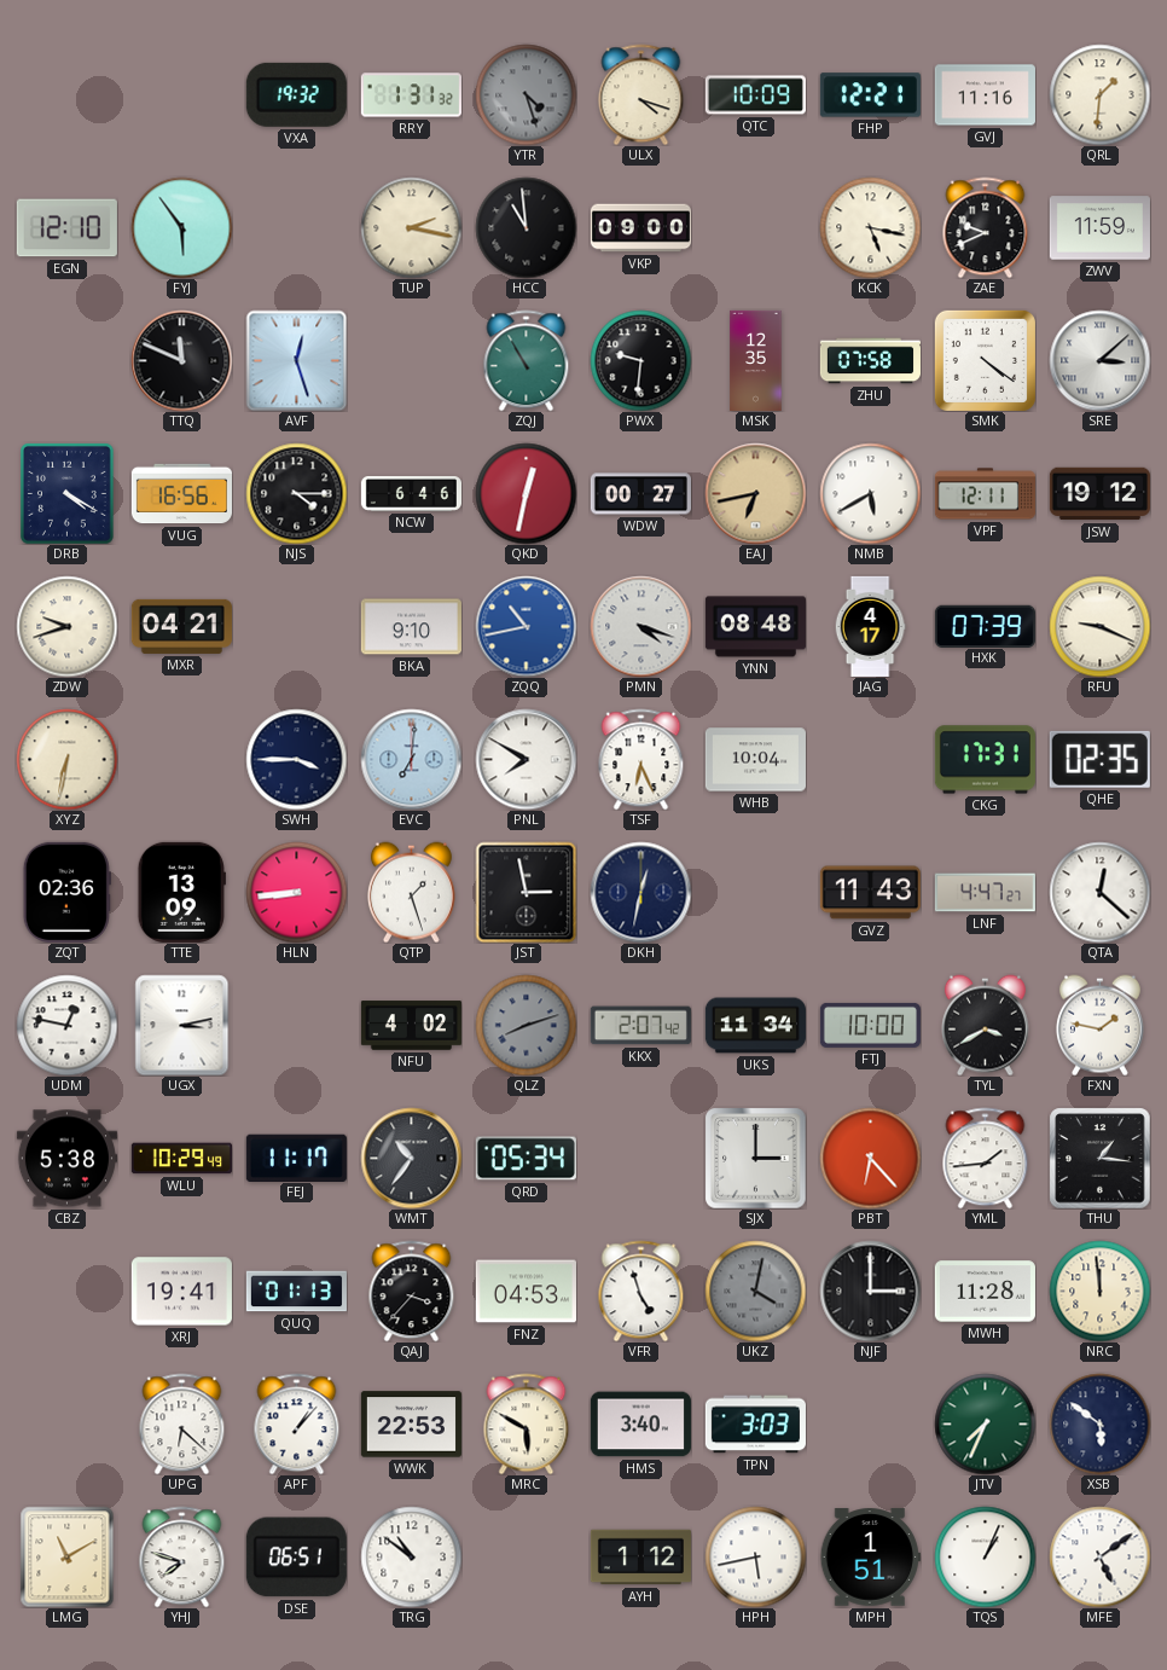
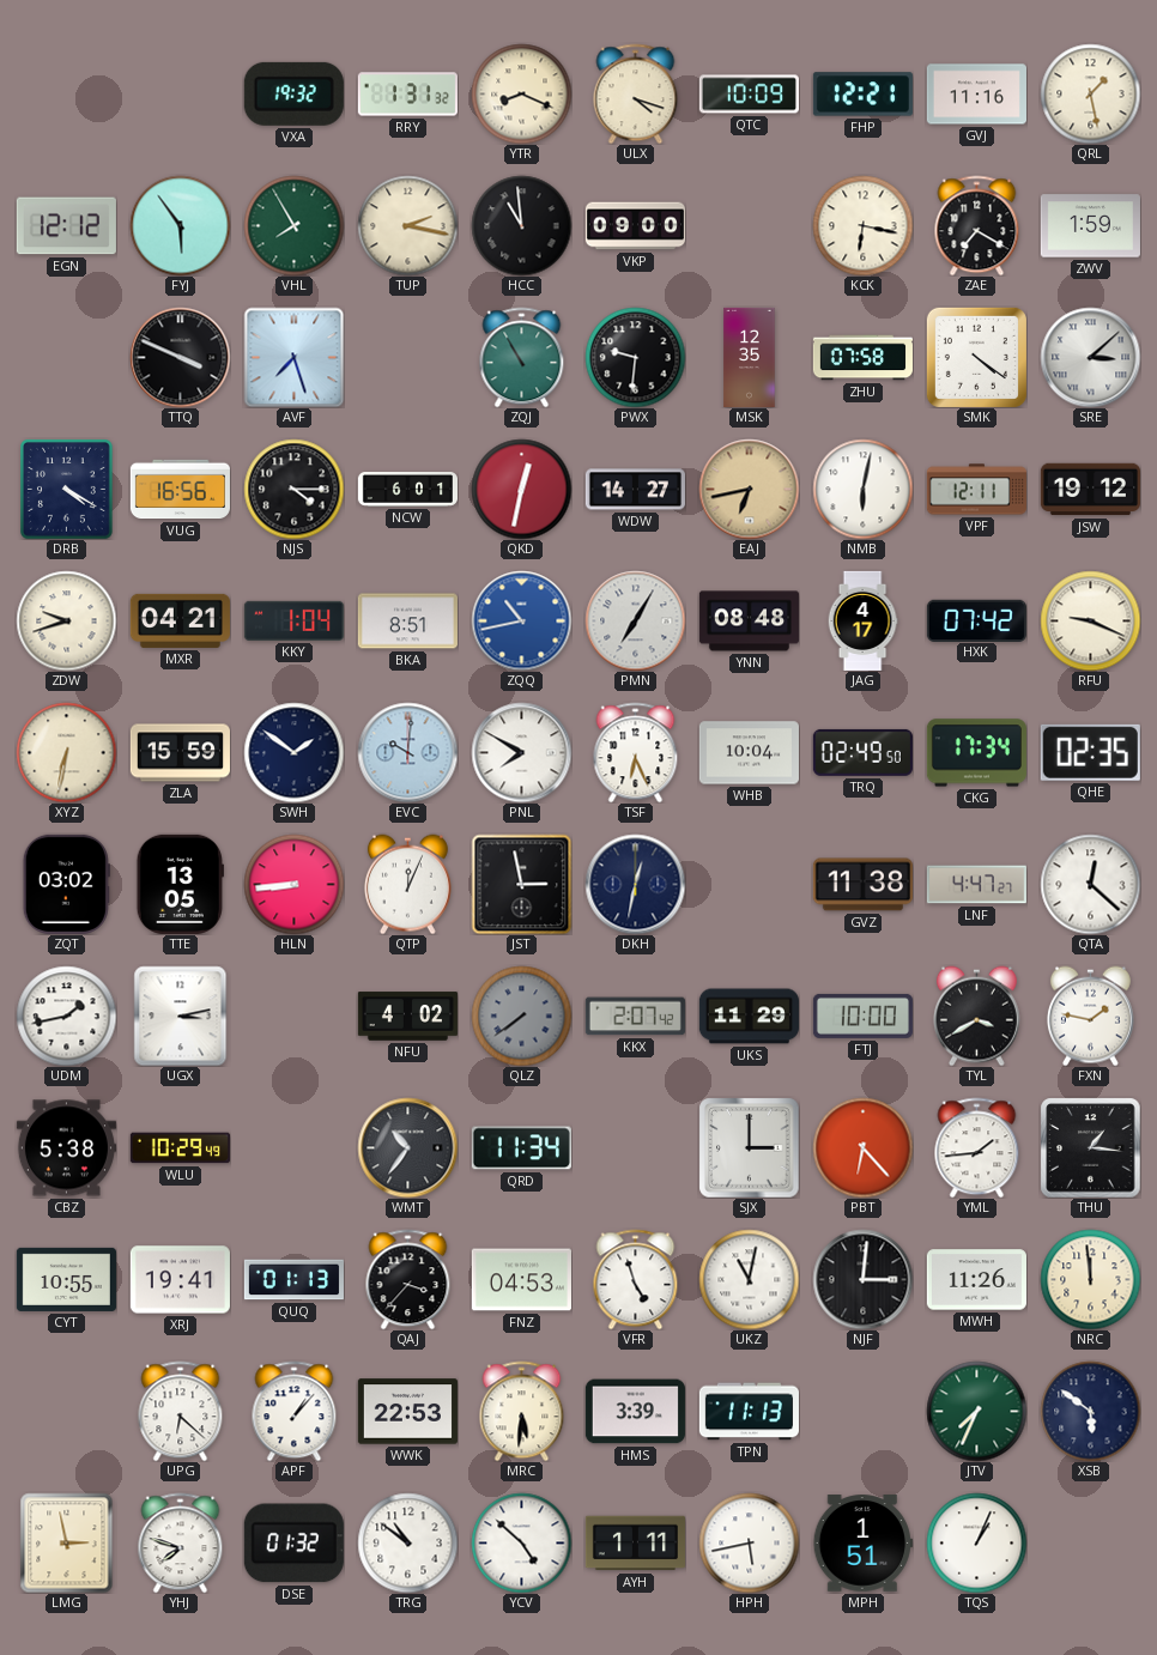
YTR: 4:27 -> 8:19 (521, 93)
YTR dial: grey -> cream (521, 93)
QRL: 1:31 -> 1:28 (1090, 93)
EGN: 12:10 -> 12:12 (66, 226)
VHL: none -> 7:55 (293, 225)
KCK: 5:17 -> 6:17 (862, 225)
ZAE: 9:41 -> 7:20 (977, 225)
ZWV: 11:59 -> 1:59 (1090, 226)
TTQ: 11:49 -> 3:49 (180, 357)
AVF: 12:27 -> 7:27 (293, 357)
NCW: 6:46 -> 6:01 (407, 490)
WDW: 00:27 -> 14:27 (635, 490)
NMB: 5:40 -> 6:02 (862, 489)
KKY: none -> 1:04 (293, 620)
BKA: 9:10 -> 8:51 (407, 622)
PMN: 4:18 -> 7:05 (635, 620)
HXK: 07:39 -> 07:42 (976, 620)
ZLA: none -> 15:59 (180, 753)
SWH: 3:45 -> 1:51 (293, 752)
EVC: 7:01 -> 10:01 (407, 752)
TRQ: none -> 02:49 (862, 752)
CKG: 17:31 -> 17:34 (976, 753)
ZQT: 02:36 -> 03:02 (66, 884)
TTE: 13:09 -> 13:05 (180, 884)
QTP: 1:27 -> 12:04 (407, 884)
GVZ: 11:43 -> 11:38 (862, 885)
UDM: 12:47 -> 1:43 (66, 1016)
QLZ: 8:12 -> 7:39 (521, 1016)
UKS: 11:34 -> 11:29 (749, 1017)
FEJ: 11:17 -> none (296, 1158)
QRD: 05:34 -> 11:34 (521, 1148)
CYT: none -> 10:55 (66, 1279)
UKZ: 4:02 -> 11:02 (749, 1279)
UKZ dial: grey -> white (749, 1279)
NJF: 3:00 -> 3:01 (862, 1279)
MWH: 11:28 -> 11:26 (976, 1280)
MRC: 5:50 -> 5:31 (522, 1411)
HMS: 3:40 -> 3:39 (635, 1412)
TPN: 3:03 -> 11:13 (749, 1412)
LMG: 11:10 -> 2:58 (67, 1542)
DSE: 06:51 -> 01:32 (293, 1544)
YCV: none -> 4:52 (521, 1542)
AYH: 1:12 -> 1:11 (635, 1544)
MFE: 5:09 -> none (1099, 1556)
